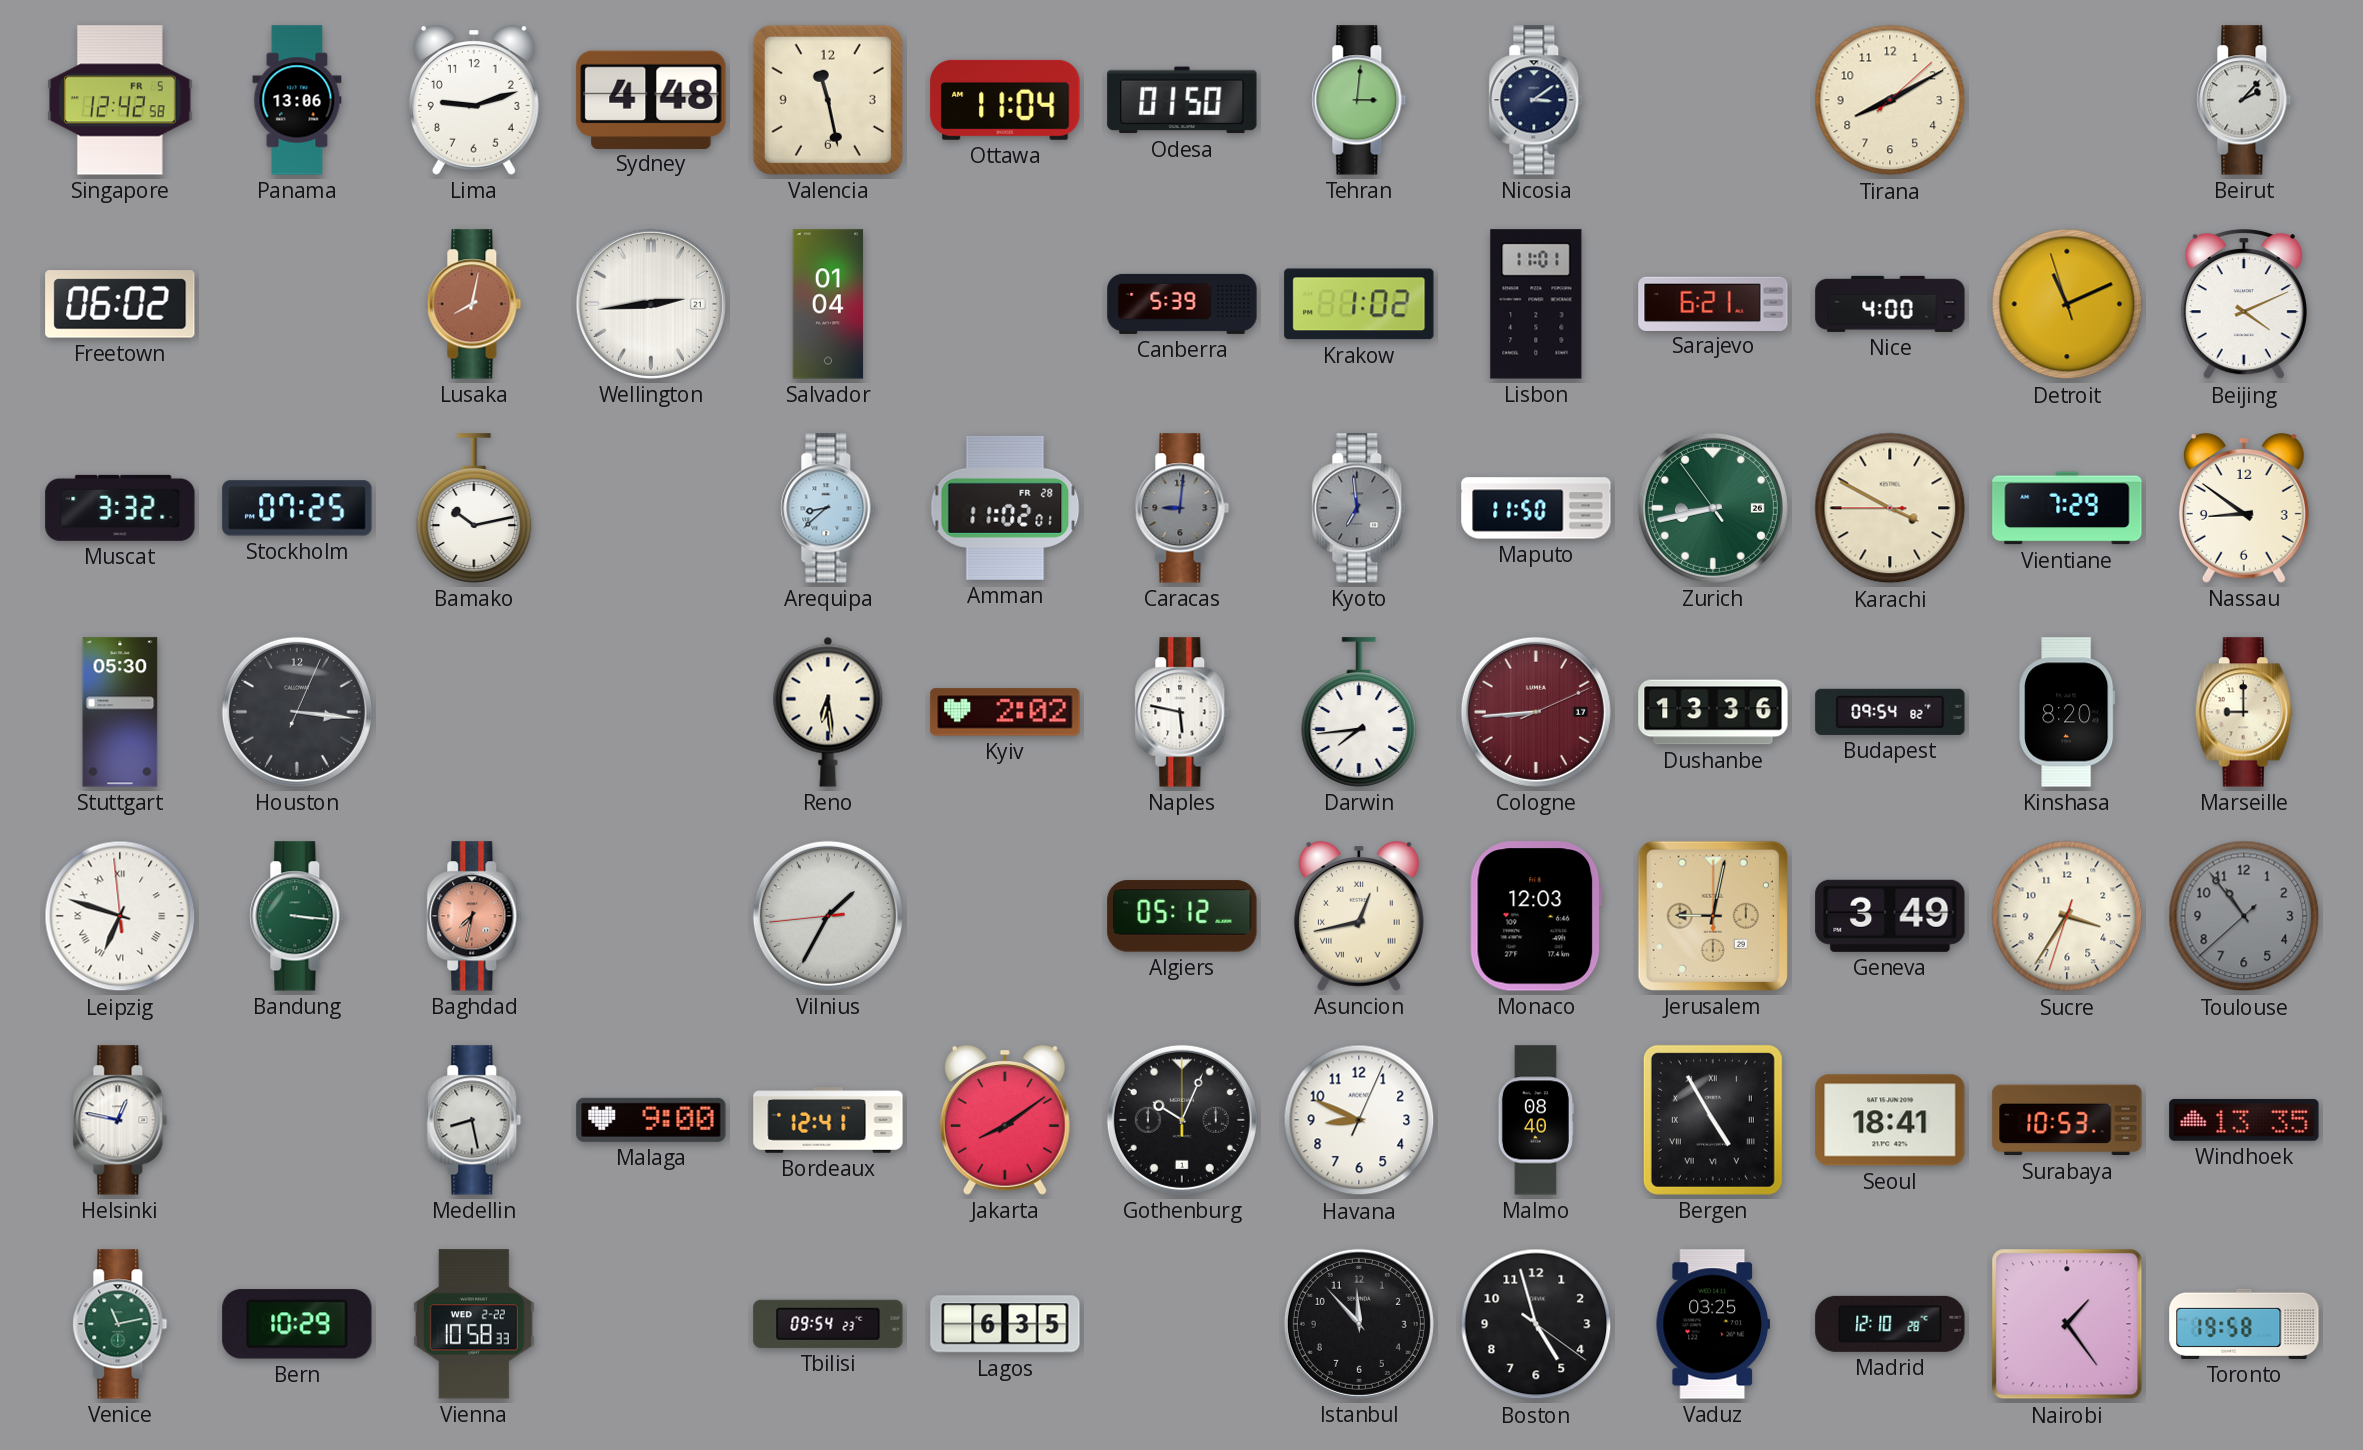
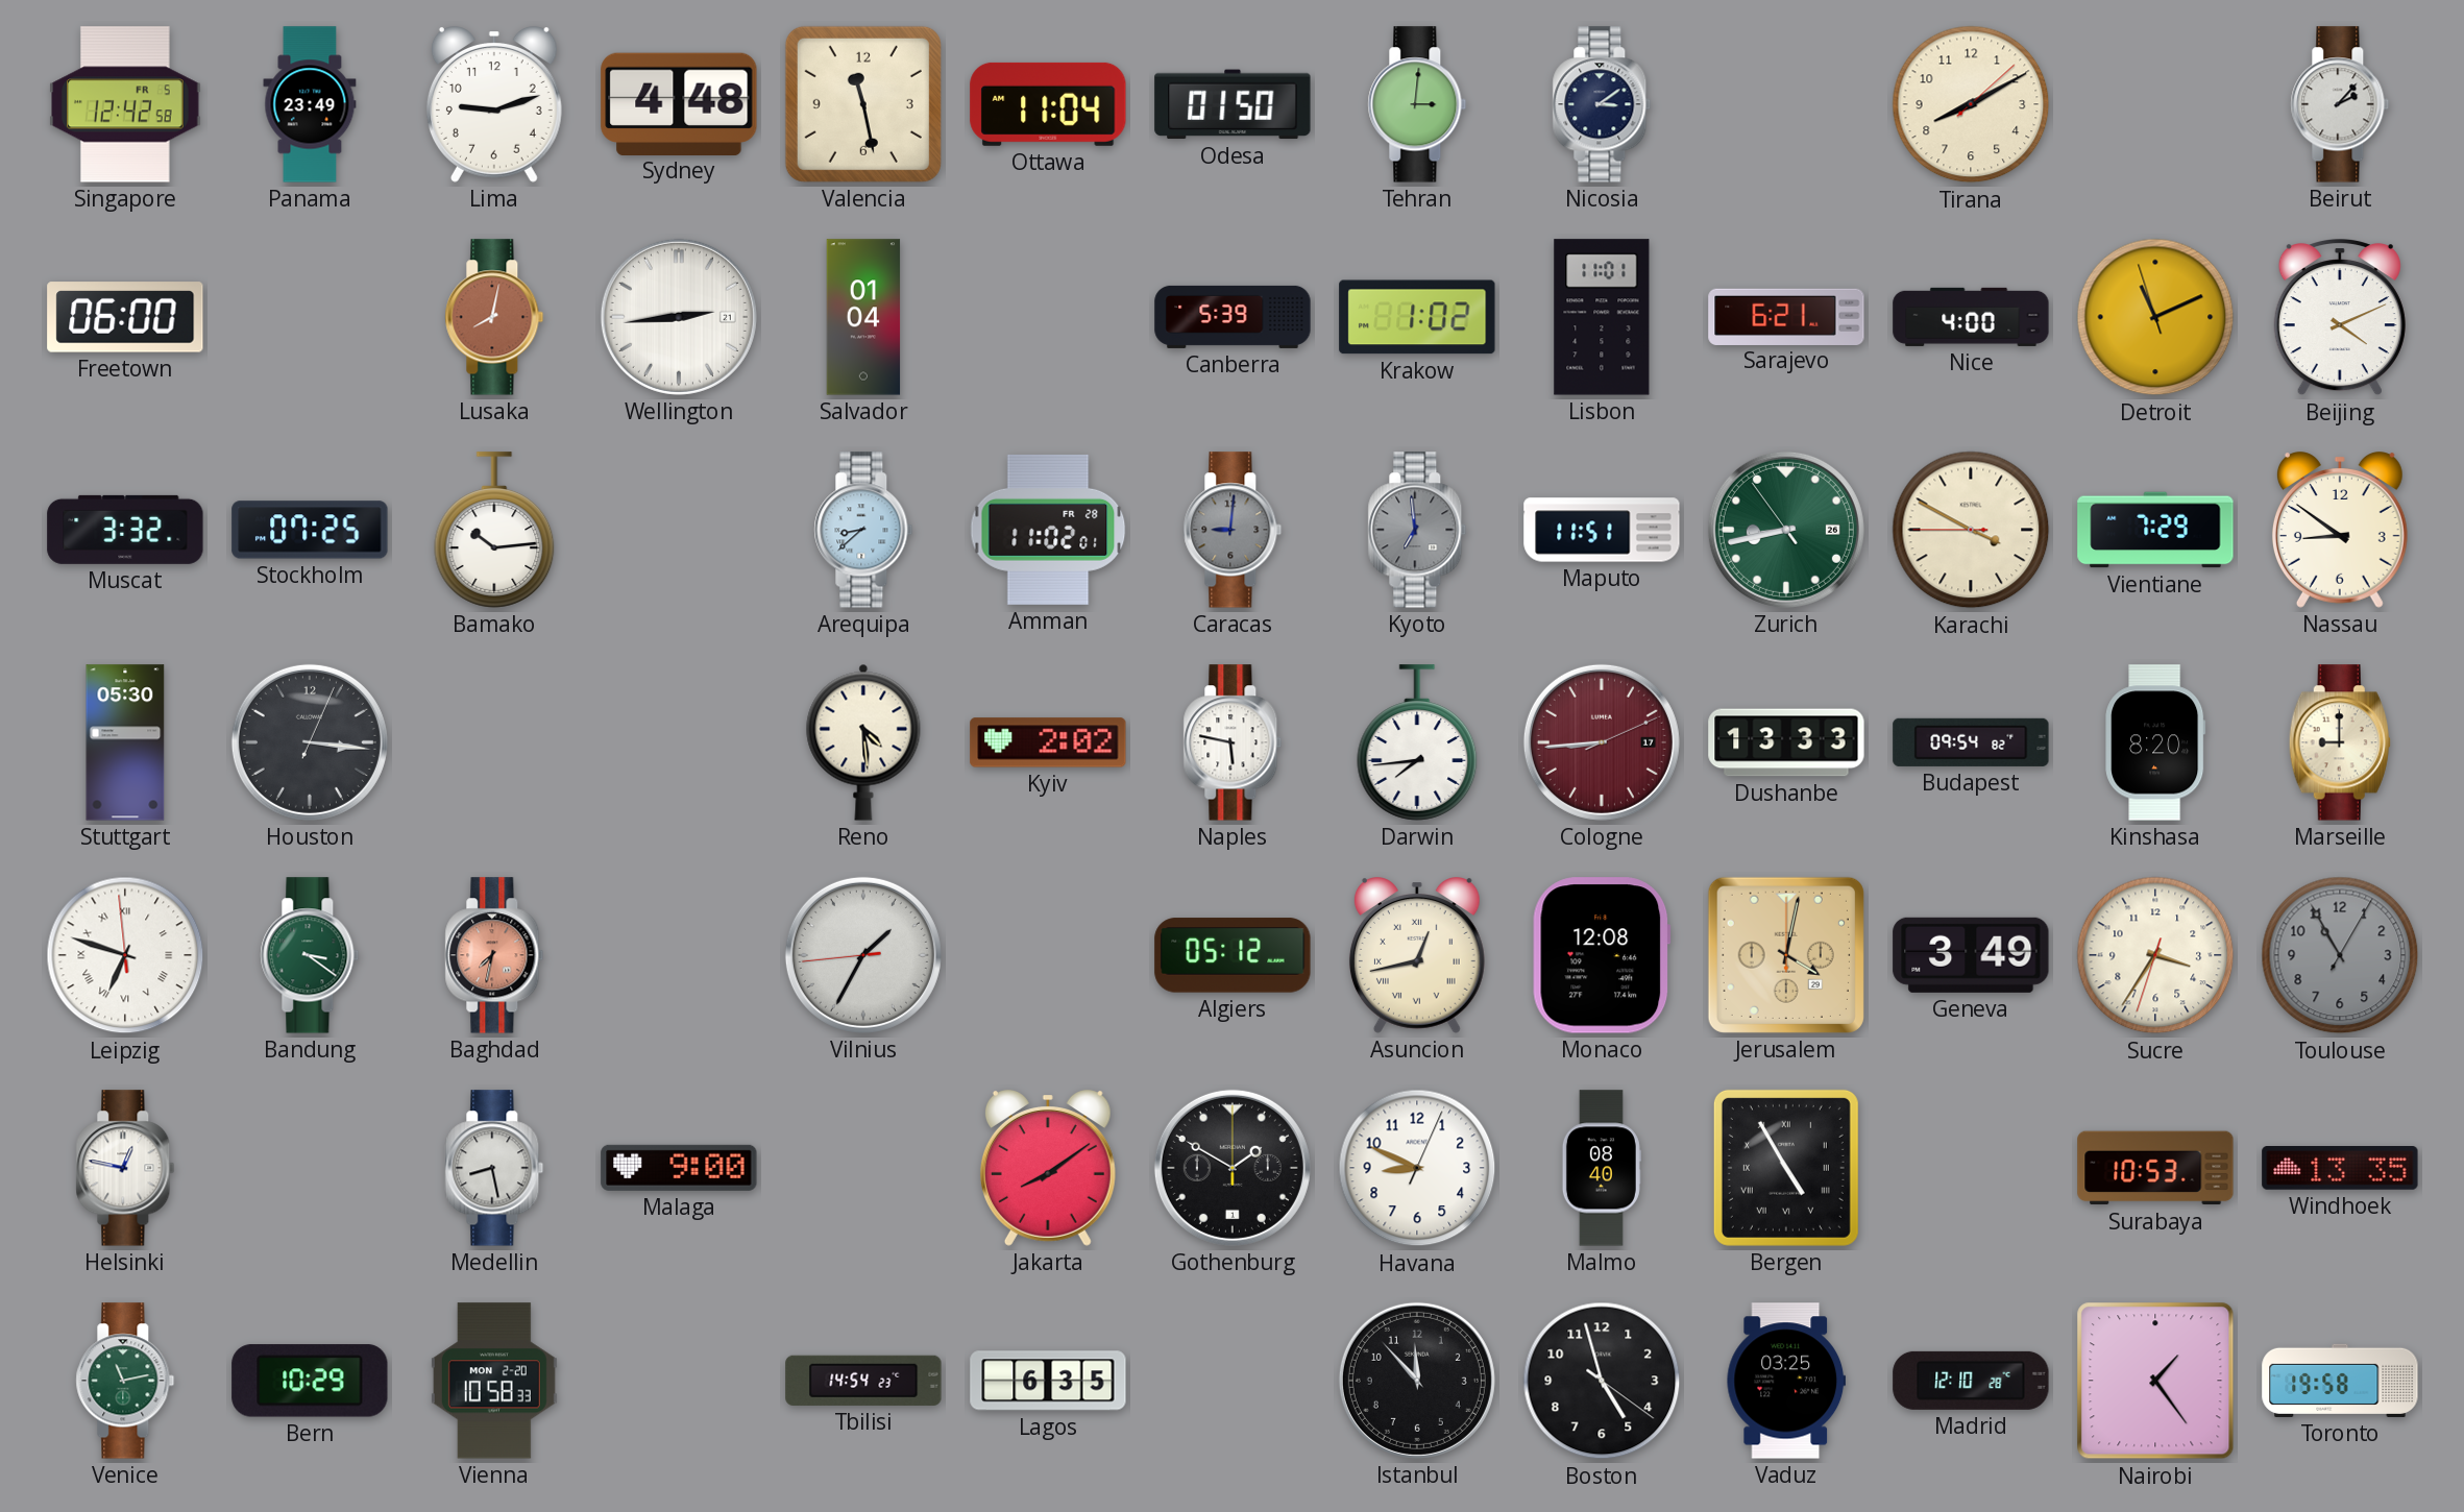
Panama: 13:06 -> 23:49 (310, 104)
Freetown: 06:02 -> 06:00 (125, 317)
Bamako: 10:13 -> 10:14 (494, 530)
Maputo: 11:50 -> 11:51 (1602, 530)
Reno: 6:29 -> 4:29 (863, 742)
Dushanbe: 13:36 -> 13:33 (1786, 742)
Bandung: 3:16 -> 3:21 (310, 955)
Monaco: 12:03 -> 12:08 (1602, 955)
Jerusalem: 9:02 -> 4:02 (1786, 955)
Toulouse: 10:53 -> 10:55 (2340, 955)
Bordeaux: 12:41 -> none (828, 1120)
Gothenburg: 10:04 -> 1:50 (1233, 1168)
Seoul: 18:41 -> none (1890, 1120)
Vienna date: WED 2-22 -> MON 2-20 (494, 1381)
Tbilisi: 09:54 -> 14:54 (863, 1381)
